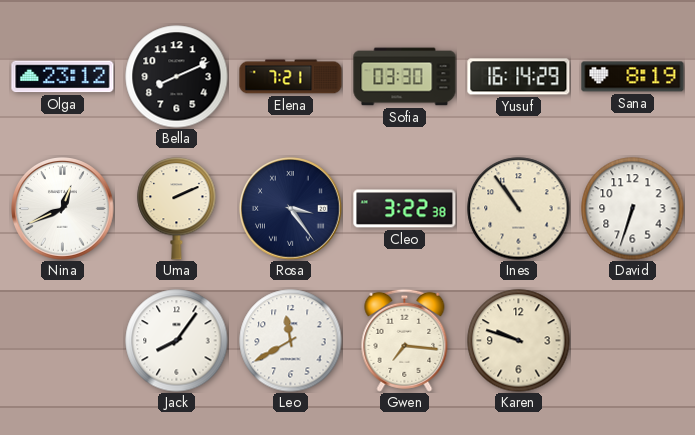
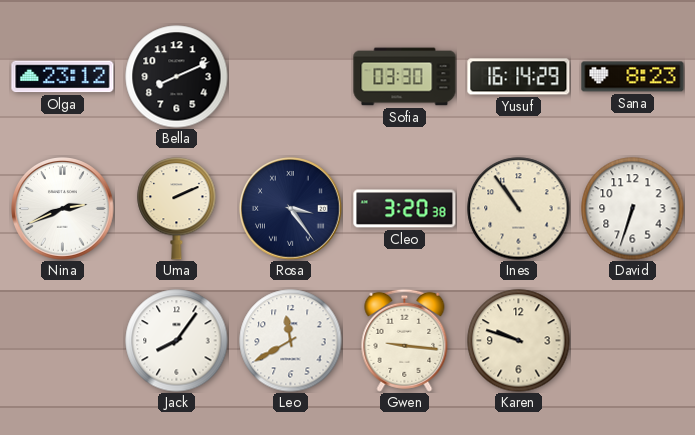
Elena: 7:21 -> none (291, 77)
Sana: 8:19 -> 8:23 (633, 77)
Nina: 12:41 -> 2:41 (63, 209)
Cleo: 3:22 -> 3:20 (405, 209)
Gwen: 7:16 -> 9:16 (405, 340)
